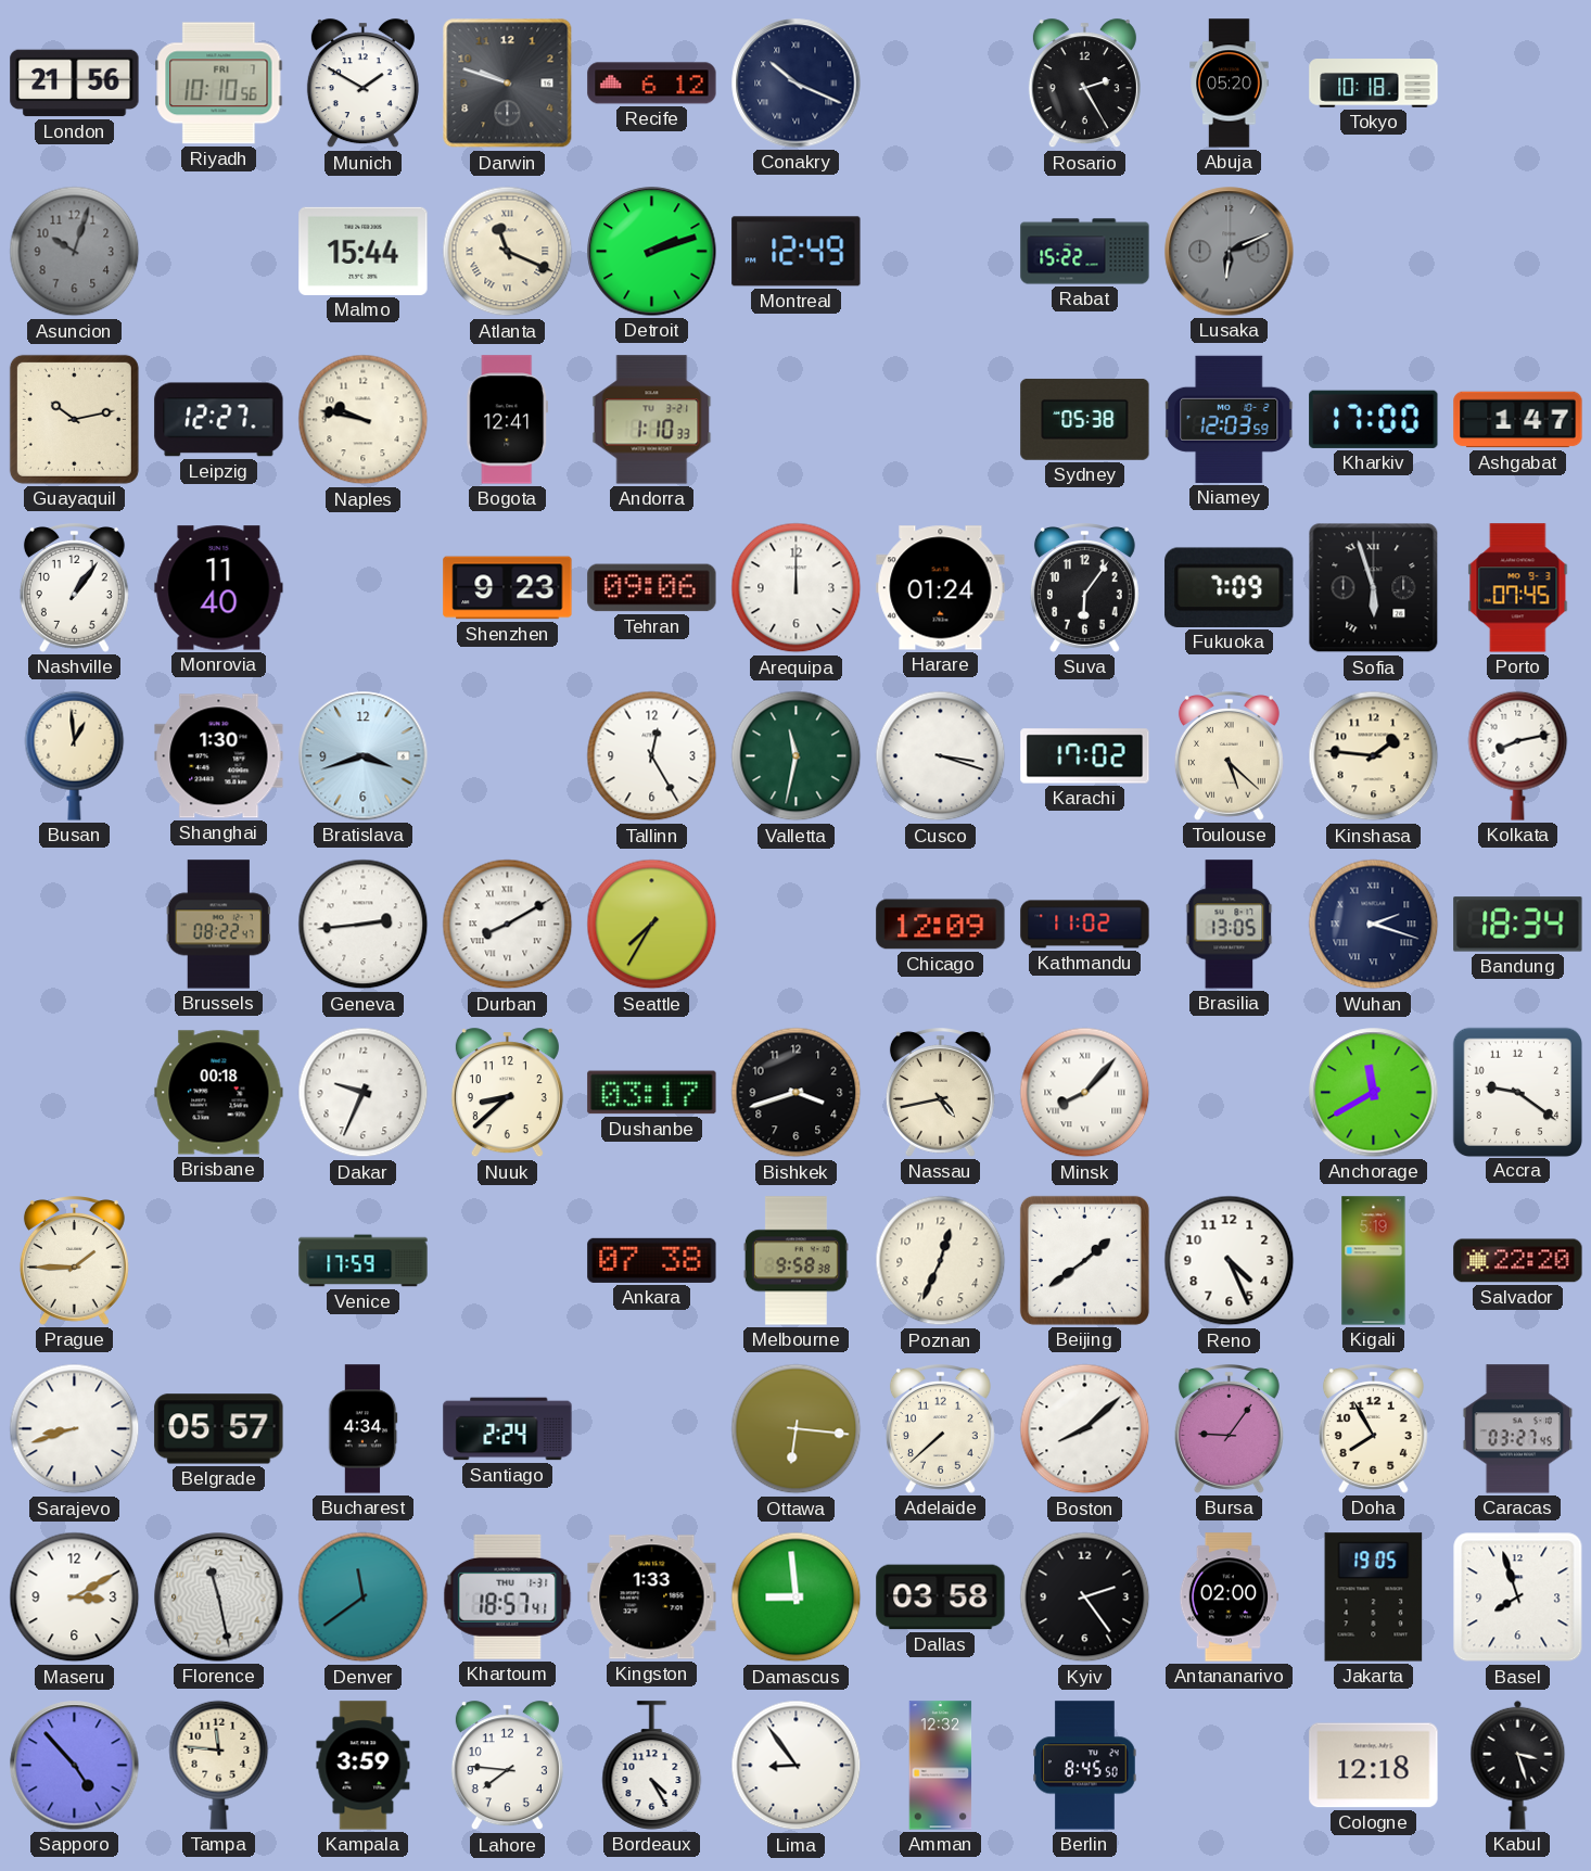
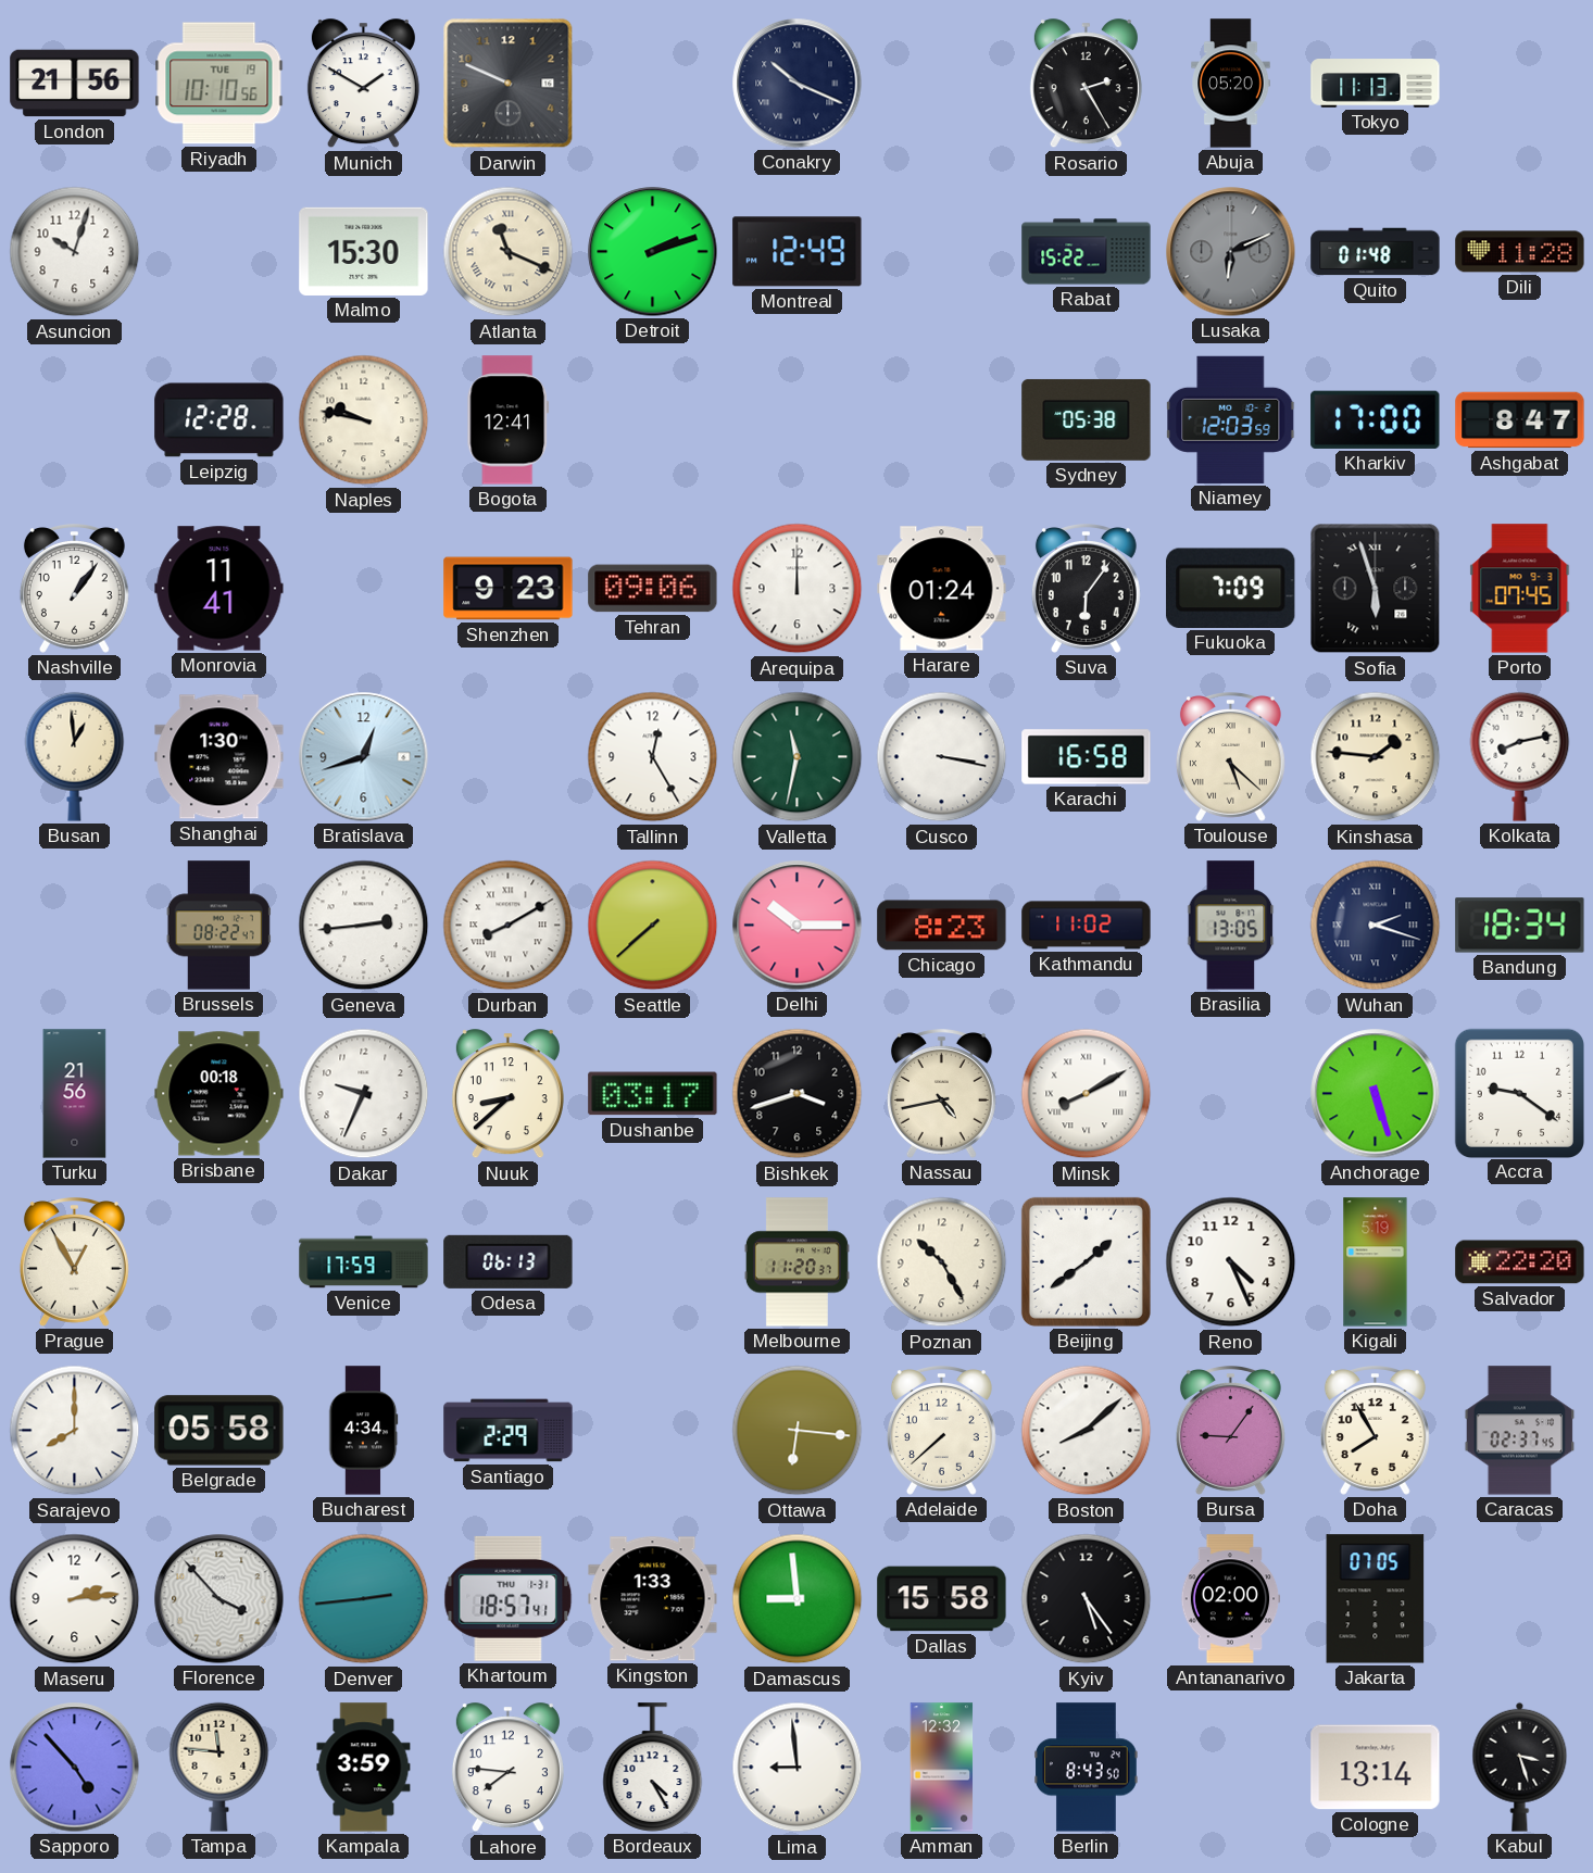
Riyadh date: FRI 7 -> TUE 19 (219, 84)
Darwin: 9:48 -> 9:49 (509, 84)
Recife: 6:12 -> none (652, 84)
Tokyo: 10:18 -> 11:13 (1376, 84)
Asuncion dial: grey -> white (75, 252)
Malmo: 15:44 -> 15:30 (364, 251)
Quito: none -> 01:48 (1376, 252)
Dili: none -> 11:28 (1520, 252)
Guayaquil: 10:13 -> none (74, 419)
Leipzig: 12:27 -> 12:28 (219, 420)
Andorra: 1:10 -> none (652, 420)
Ashgabat: 1:47 -> 8:47 (1520, 420)
Monrovia: 11:40 -> 11:41 (219, 589)
Bratislava: 3:42 -> 12:42 (364, 757)
Cusco: 3:18 -> 3:17 (942, 757)
Karachi: 17:02 -> 16:58 (1087, 757)
Seattle: 7:35 -> 7:38 (653, 926)
Delhi: none -> 10:15 (798, 926)
Chicago: 12:09 -> 8:23 (942, 926)
Turku: none -> 21:56 (75, 1094)
Minsk: 8:07 -> 8:10 (1087, 1094)
Anchorage: 11:40 -> 5:27 (1376, 1094)
Prague: 1:45 -> 12:55 (74, 1262)
Odesa: none -> 06:13 (509, 1261)
Ankara: 07:38 -> none (652, 1260)
Melbourne: 9:58 -> 11:20 (796, 1262)
Poznan: 12:34 -> 10:25 (942, 1262)
Sarajevo: 8:42 -> 8:00 (75, 1431)
Belgrade: 05:57 -> 05:58 (219, 1431)
Santiago: 2:24 -> 2:29 (509, 1431)
Caracas: 03:27 -> 02:37 (1520, 1431)
Maseru: 3:10 -> 2:14 (75, 1599)
Florence: 11:28 -> 3:53 (219, 1599)
Denver: 11:39 -> 2:44 (364, 1599)
Dallas: 03:58 -> 15:58 (942, 1599)
Kyiv: 2:24 -> 5:24 (1087, 1599)
Jakarta: 19:05 -> 07:05 (1376, 1599)
Basel: 7:57 -> none (1518, 1598)
Lima: 8:54 -> 8:59 (798, 1768)
Berlin: 8:45 -> 8:43 (1087, 1768)
Cologne: 12:18 -> 13:14 (1376, 1768)
